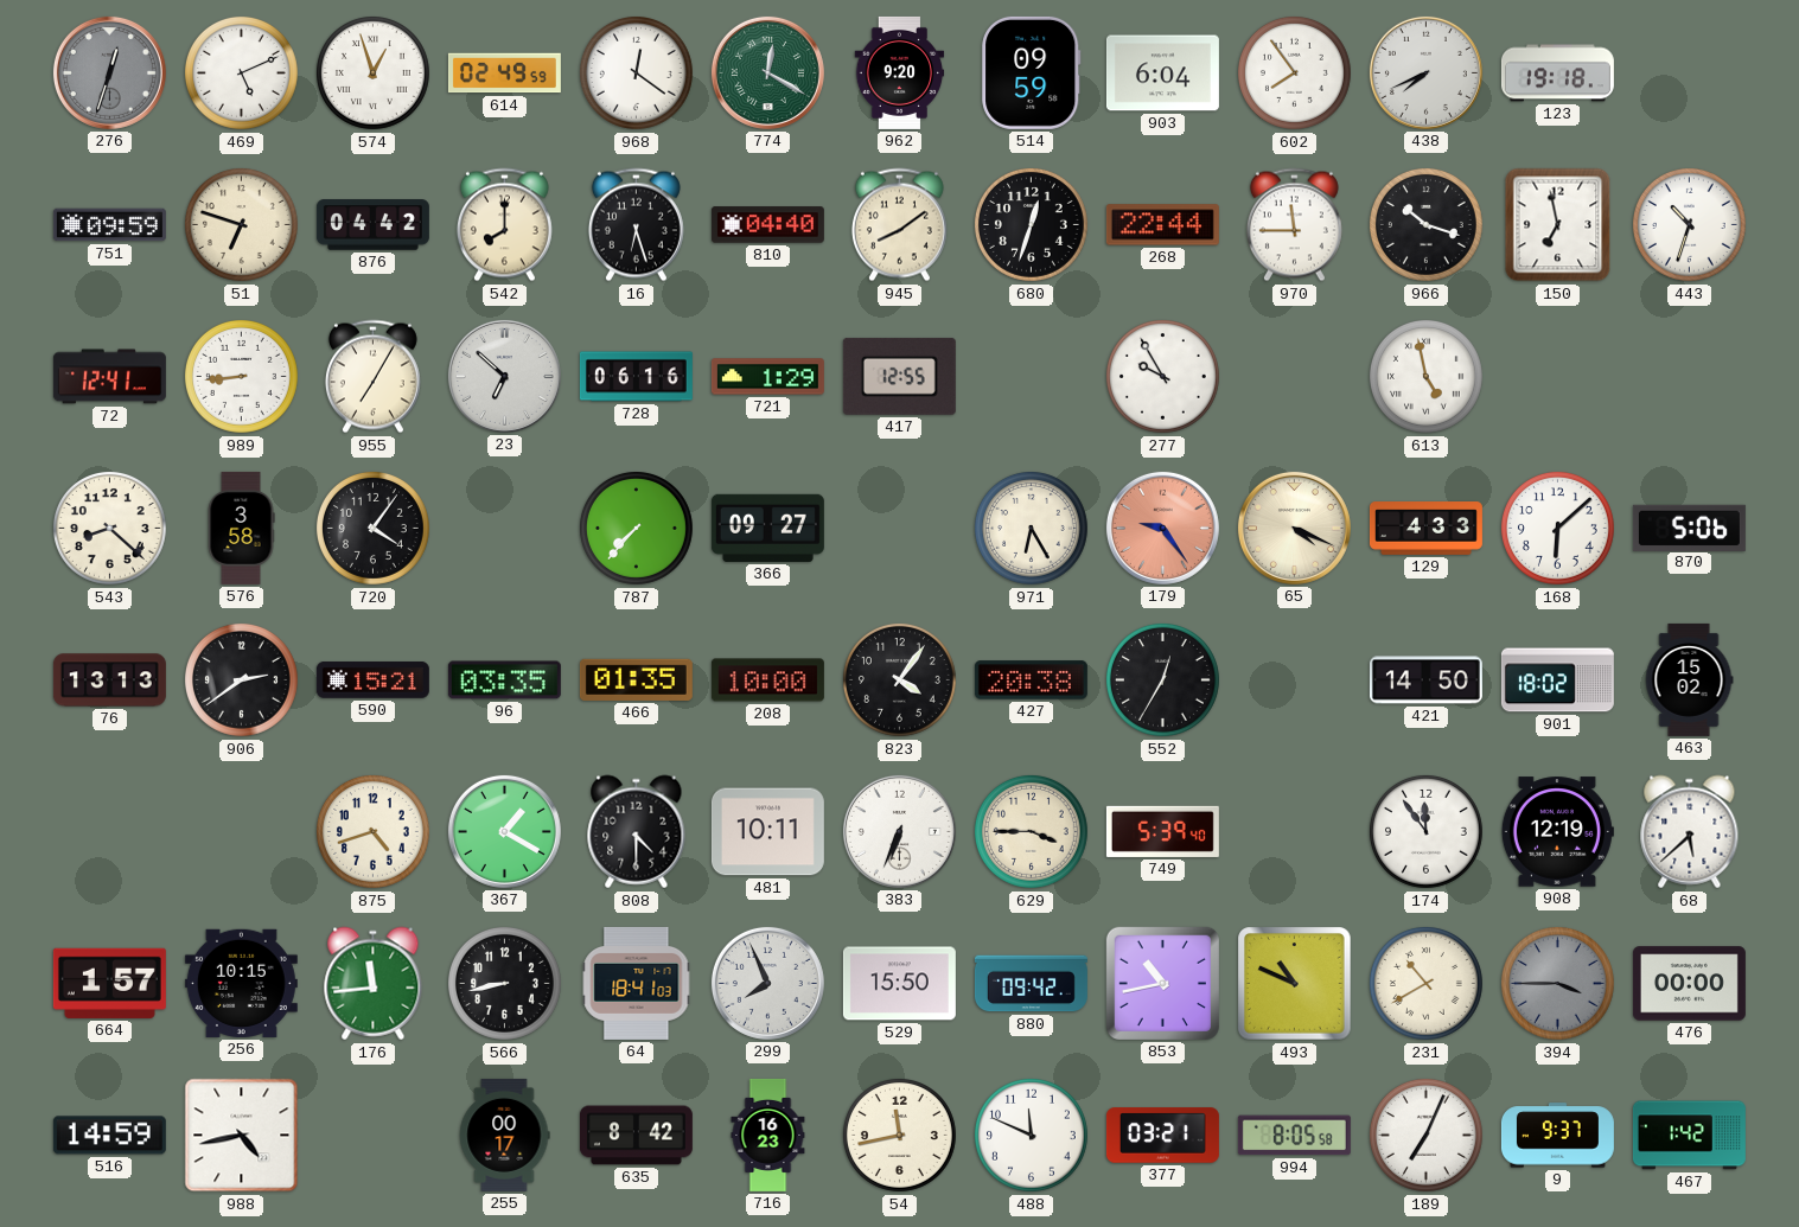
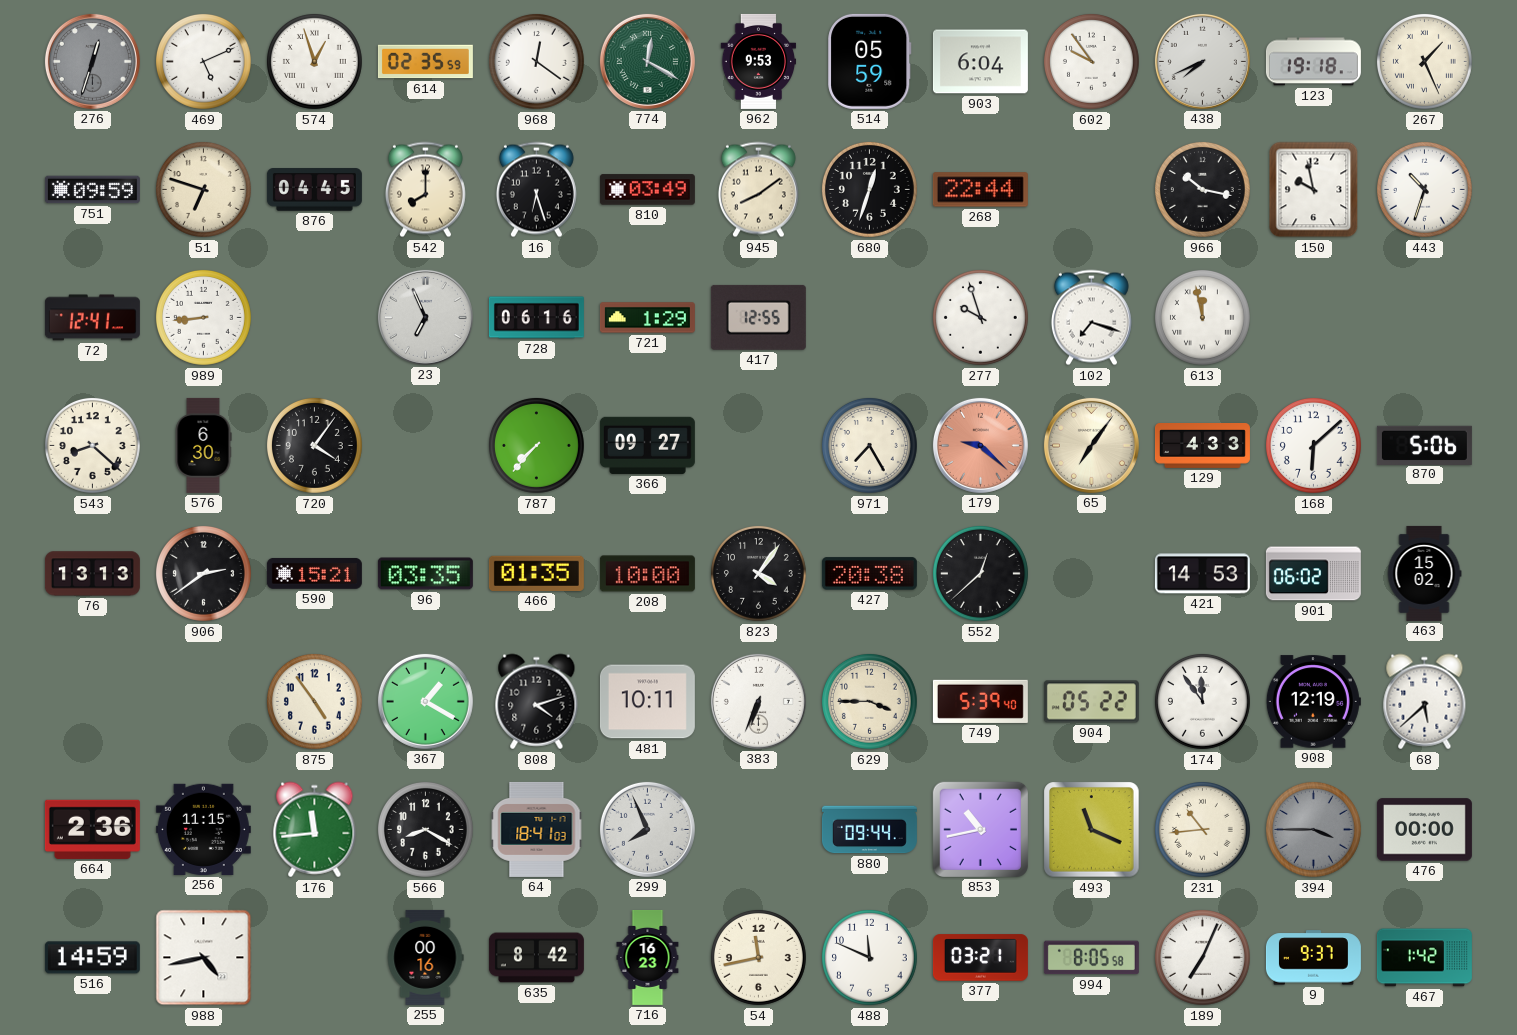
614: 02:49 -> 02:35 (425, 62)
962: 9:20 -> 9:53 (759, 61)
514: 09:59 -> 05:59 (870, 61)
602: 7:54 -> 9:54 (1091, 61)
267: none -> 1:26 (1424, 61)
876: 04:42 -> 04:45 (314, 190)
810: 04:40 -> 03:49 (647, 190)
970: 11:45 -> none (1294, 225)
966: 10:18 -> 10:17 (1202, 189)
150: 6:58 -> 9:58 (1314, 190)
955: 7:05 -> none (372, 377)
23: 6:52 -> 6:56 (425, 317)
277: 9:55 -> 9:57 (980, 317)
102: none -> 7:18 (1091, 318)
613: 4:58 -> 11:58 (1202, 317)
576: 3:58 -> 6:30 (203, 445)
971: 6:25 -> 7:25 (869, 445)
179: 9:24 -> 9:22 (980, 445)
65: 4:19 -> 7:06 (1091, 445)
552: 12:35 -> 12:38 (980, 573)
421: 14:50 -> 14:53 (1202, 574)
901: 18:02 -> 06:02 (1313, 574)
875: 4:42 -> 4:54 (314, 701)
808: 4:30 -> 4:12 (537, 702)
904: none -> 05:22 (1091, 702)
664: 1:57 -> 2:36 (92, 829)
256: 10:15 -> 11:15 (203, 829)
566: 8:43 -> 8:20 (425, 829)
529: 15:50 -> none (899, 984)
880: 09:42 -> 09:44 (869, 830)
493: 10:49 -> 11:19 (1092, 830)
231: 10:40 -> 10:44 (1202, 829)
255: 00:17 -> 00:16 (425, 957)
